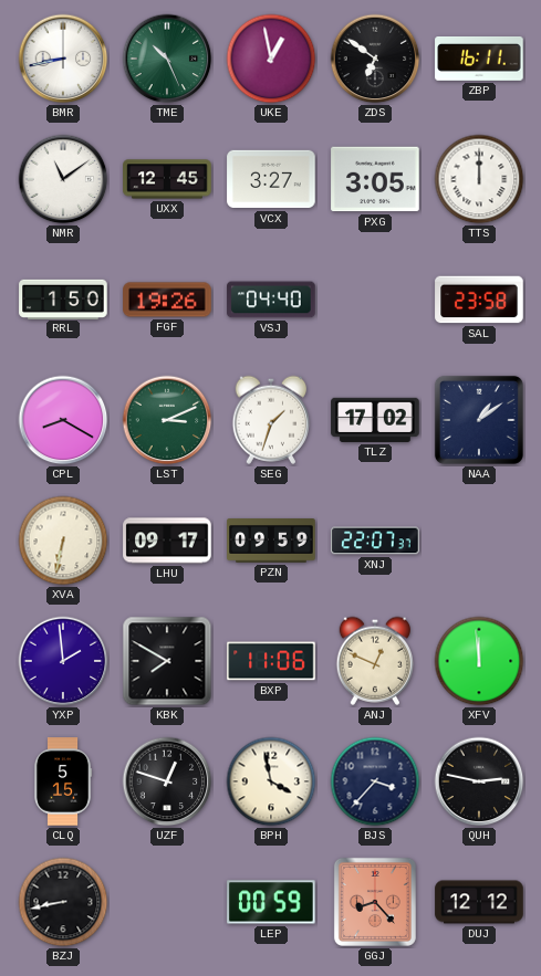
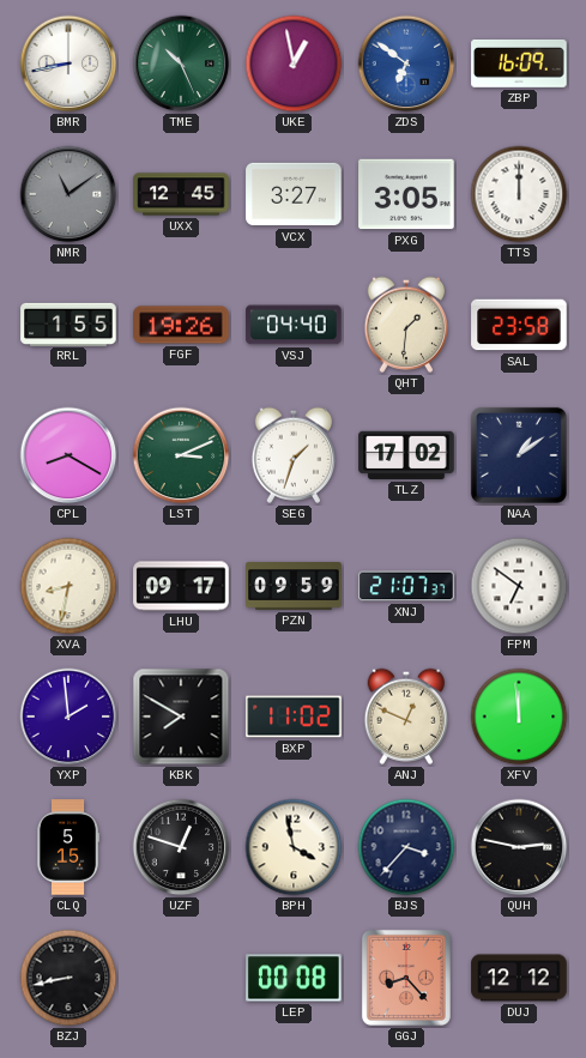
ZDS dial: black -> blue (406, 64)
ZBP: 16:11 -> 16:09 (519, 64)
NMR dial: white -> grey (68, 194)
RRL: 1:50 -> 1:55 (68, 324)
QHT: none -> 1:31 (406, 325)
XVA: 6:32 -> 8:32 (68, 586)
XNJ: 22:07 -> 21:07 (406, 586)
FPM: none -> 6:51 (519, 586)
BXP: 11:06 -> 11:02 (294, 717)
LEP: 00:59 -> 00:08 (294, 978)
